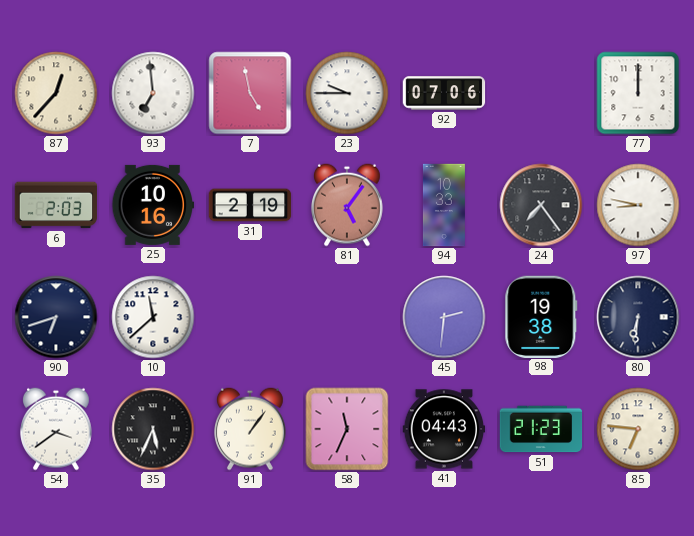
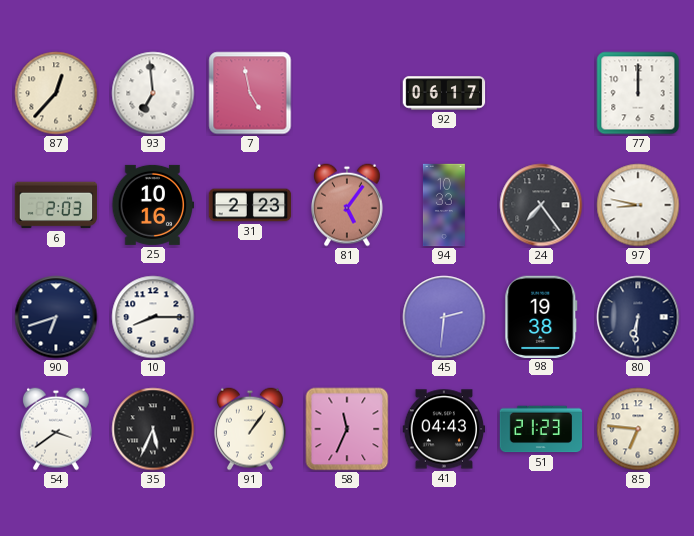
23: 9:45 -> none (347, 93)
92: 07:06 -> 06:17 (444, 93)
31: 2:19 -> 2:23 (250, 205)
10: 11:38 -> 8:15 (153, 317)
